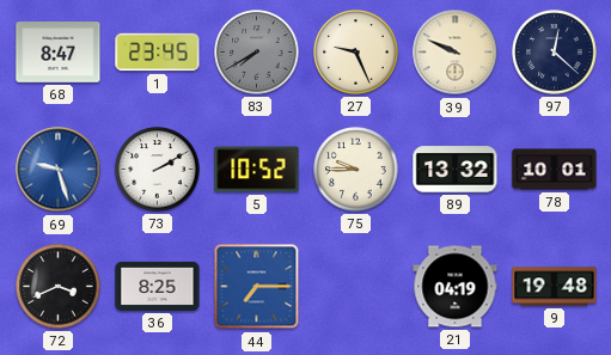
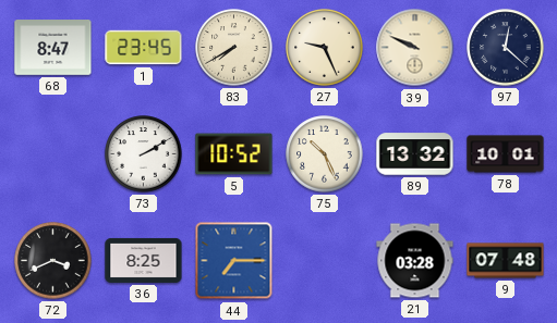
83 dial: grey -> cream (234, 48)
69: 9:27 -> none (59, 170)
75: 9:45 -> 10:26 (325, 154)
21: 04:19 -> 03:28 (415, 261)
9: 19:48 -> 07:48 (506, 261)
